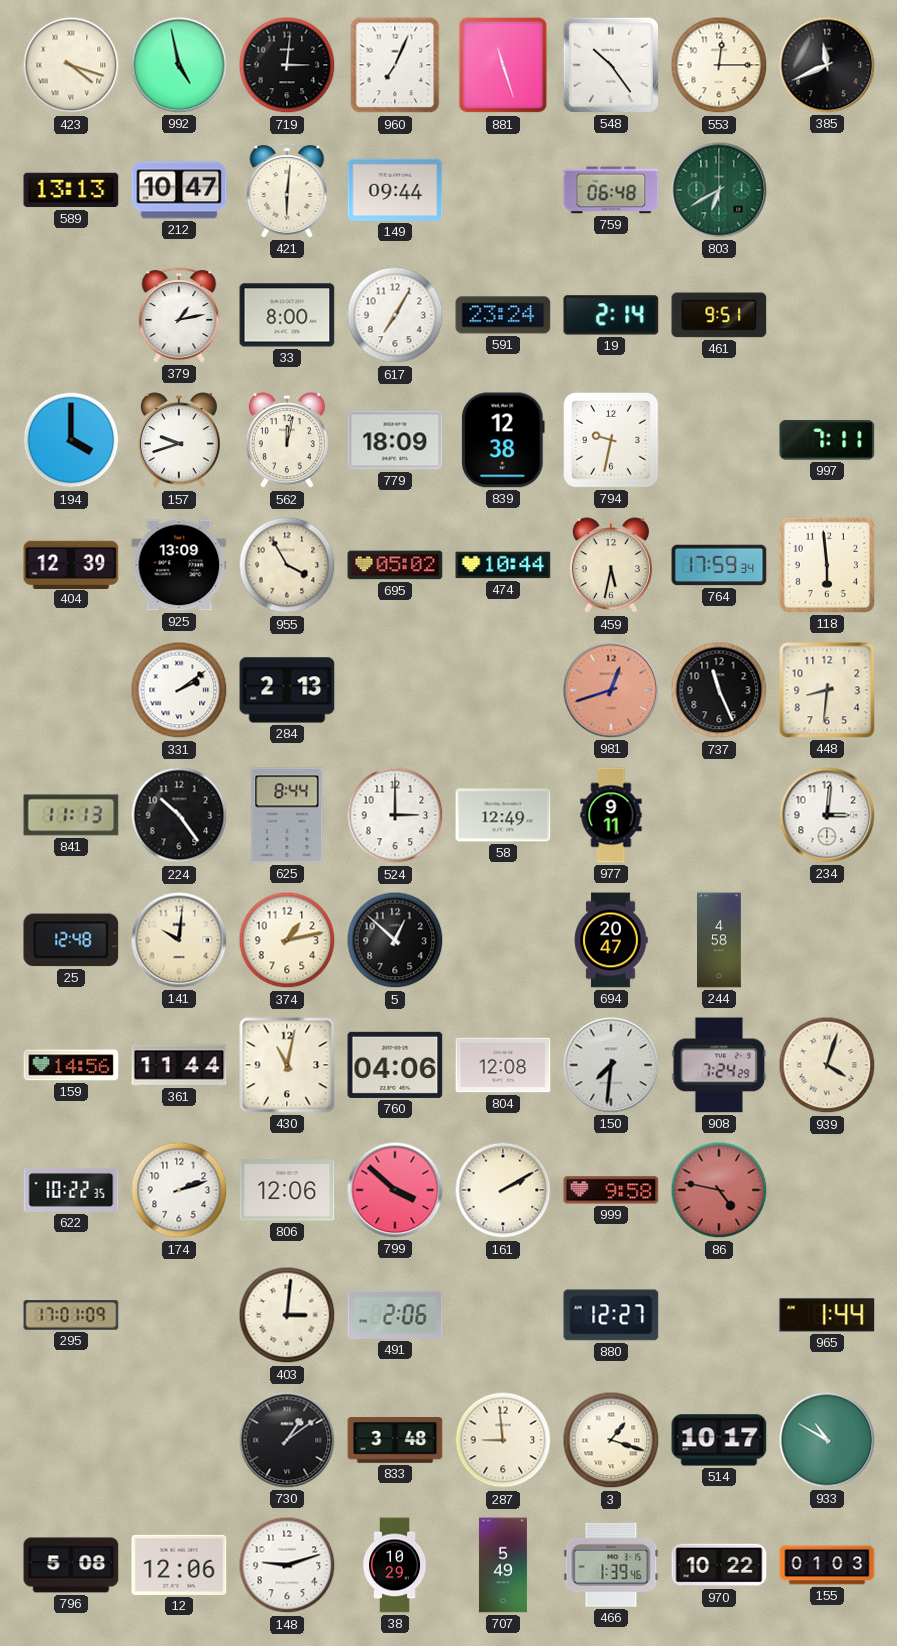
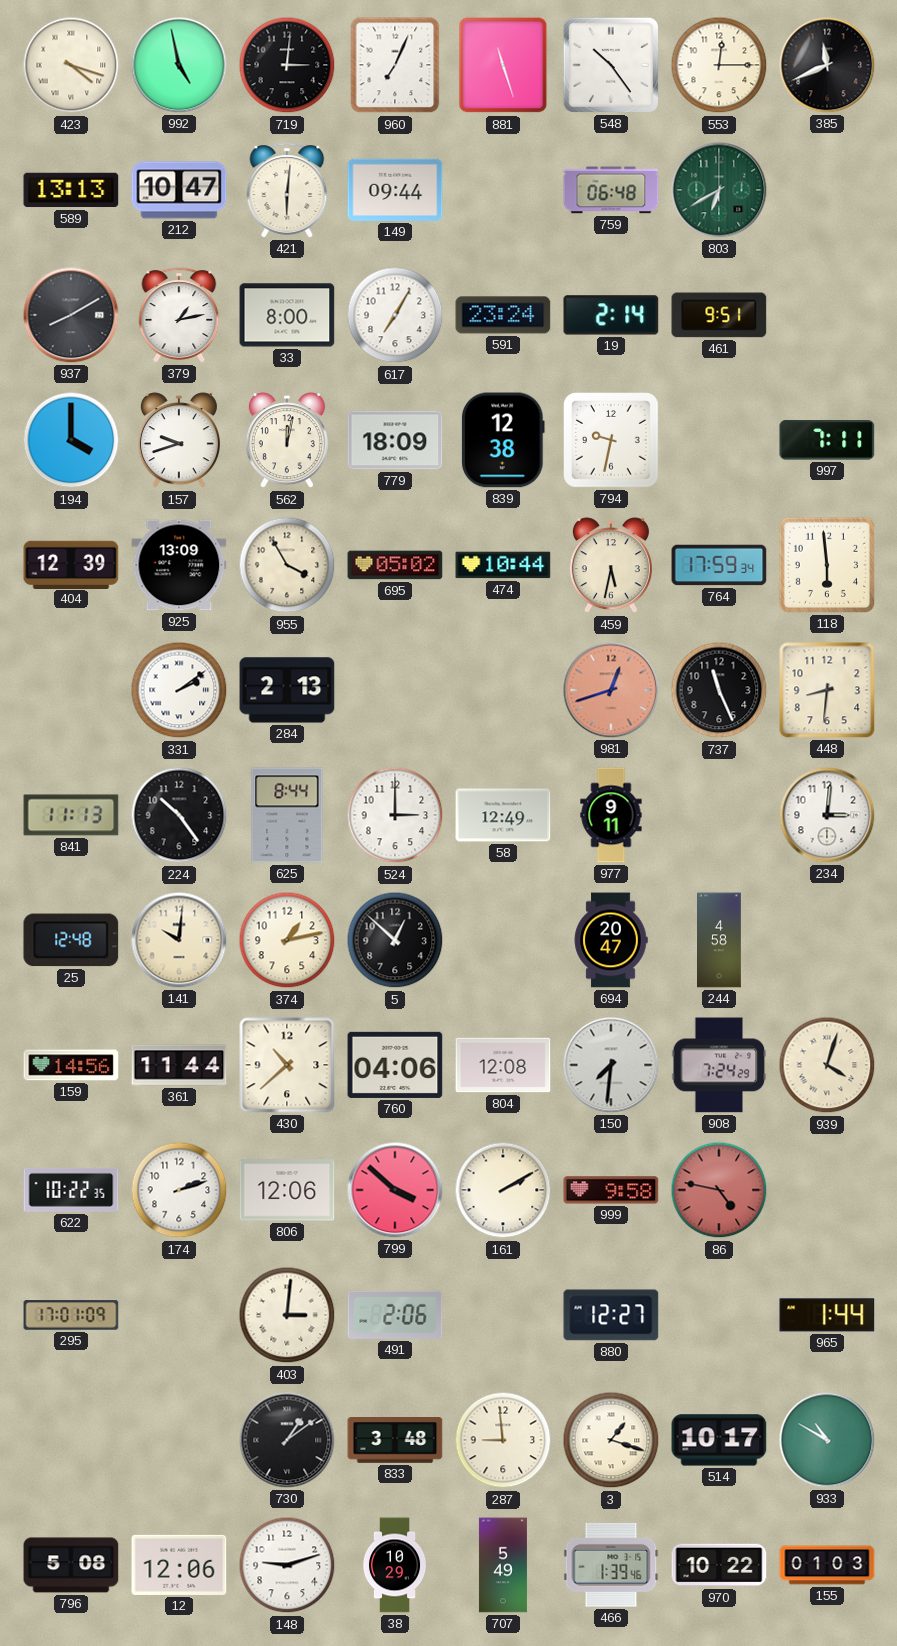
937: none -> 8:10 (71, 315)
430: 11:02 -> 10:38 (287, 1065)
